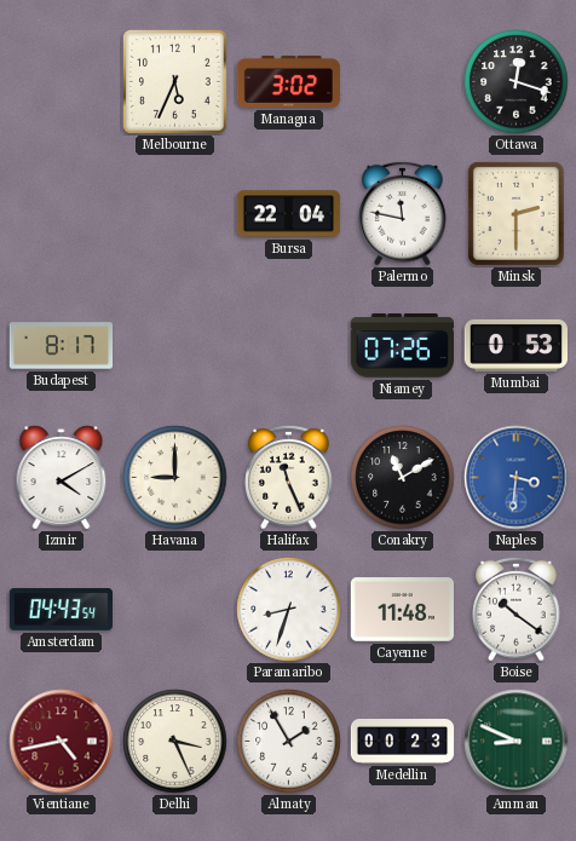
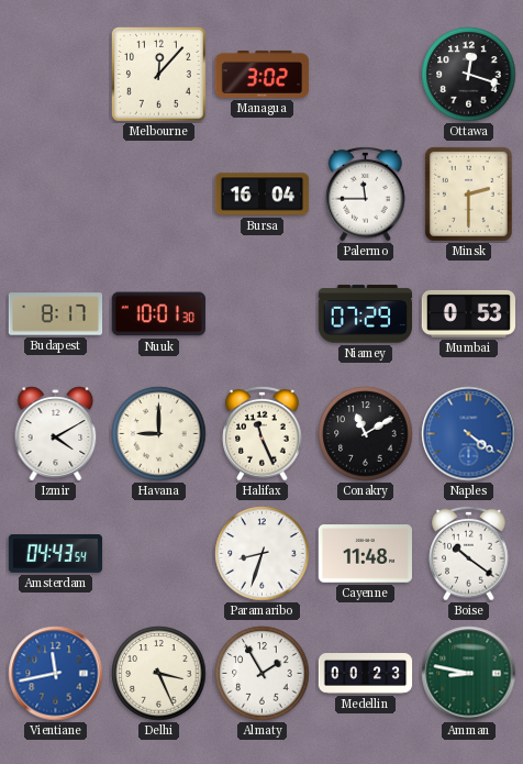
Melbourne: 5:34 -> 12:07 (158, 74)
Bursa: 22:04 -> 16:04 (263, 195)
Palermo: 11:47 -> 11:45 (366, 193)
Nuuk: none -> 10:01 (158, 314)
Niamey: 07:26 -> 07:29 (365, 314)
Naples: 3:31 -> 4:21 (469, 434)
Vientiane: 4:43 -> 11:43 (56, 674)
Vientiane dial: burgundy -> blue (56, 674)
Amman: 8:49 -> 8:47 (469, 674)
